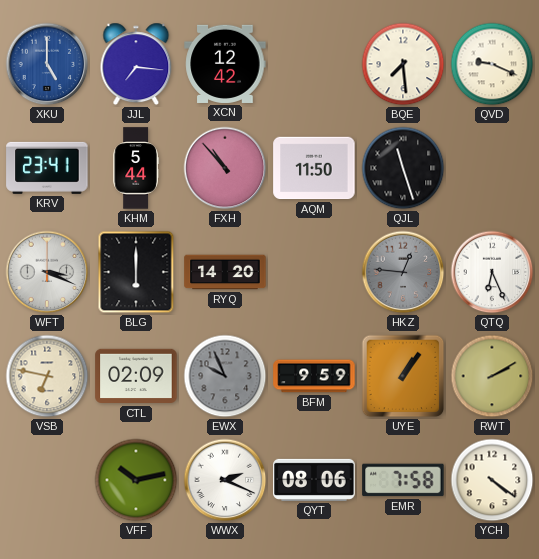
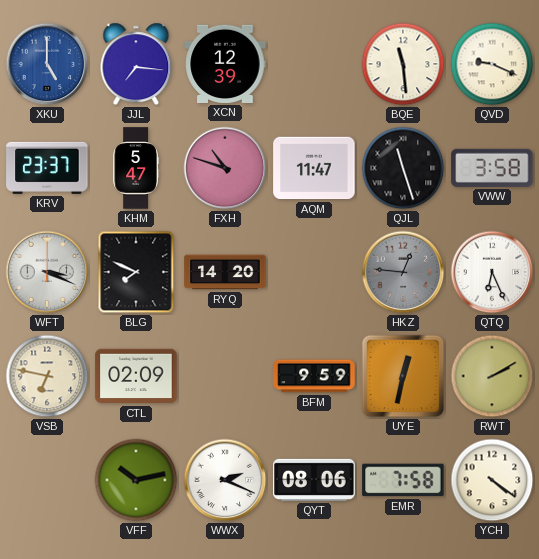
XCN: 12:42 -> 12:39 (225, 64)
BQE: 7:29 -> 11:29 (403, 64)
KRV: 23:41 -> 23:37 (47, 168)
KHM: 5:44 -> 5:47 (136, 168)
FXH: 10:53 -> 10:48 (225, 168)
AQM: 11:50 -> 11:47 (314, 168)
VWW: none -> 3:58 (492, 168)
BLG: 6:00 -> 7:49 (136, 272)
EWX: 9:56 -> none (225, 376)
UYE: 1:06 -> 12:32 (403, 376)
